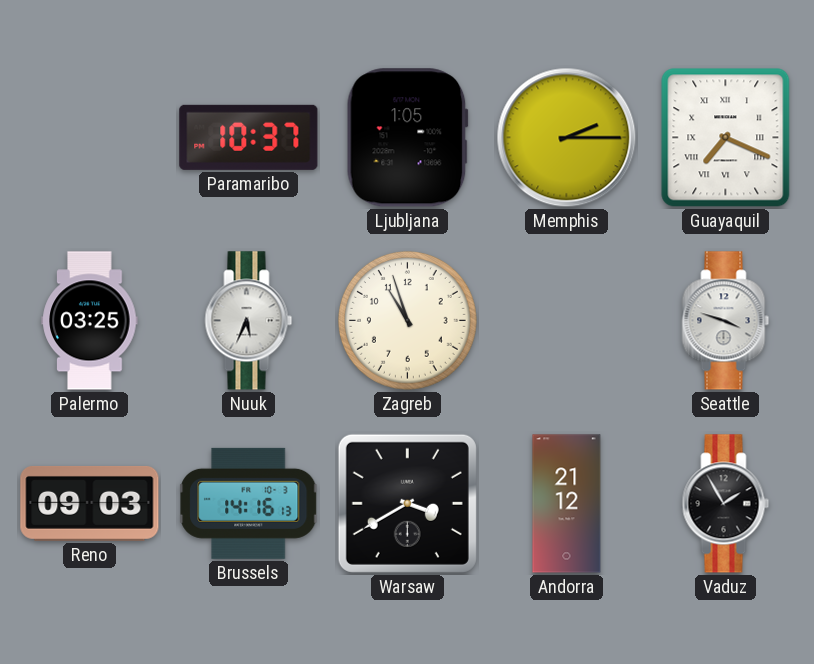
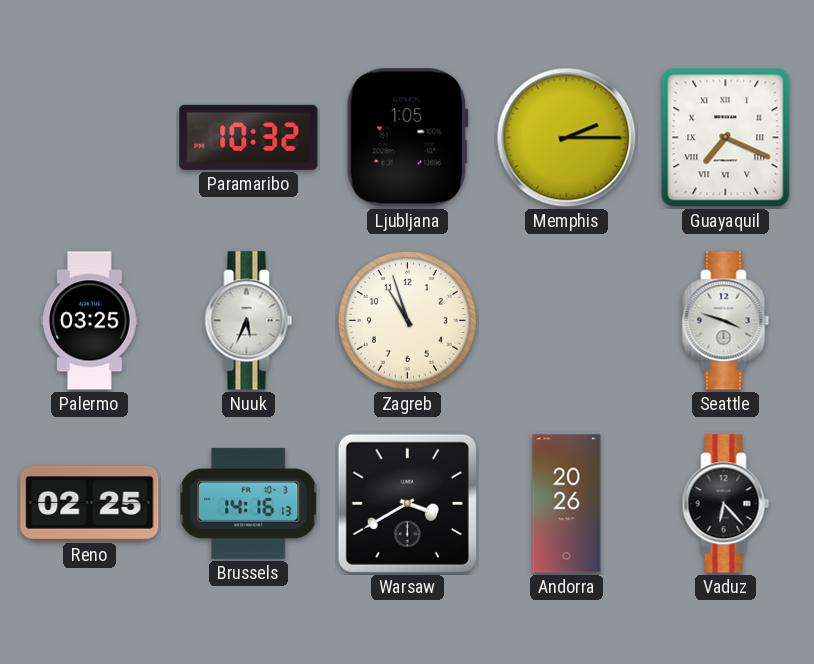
Paramaribo: 10:37 -> 10:32 (249, 137)
Reno: 09:03 -> 02:25 (90, 503)
Andorra: 21:12 -> 20:26 (567, 504)
Vaduz: 1:55 -> 6:23 (726, 504)
